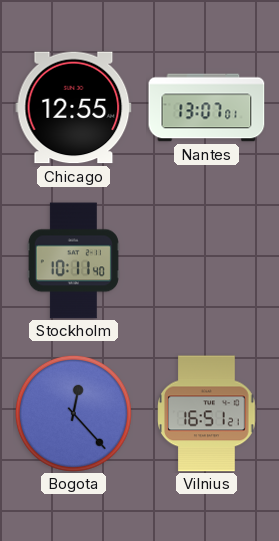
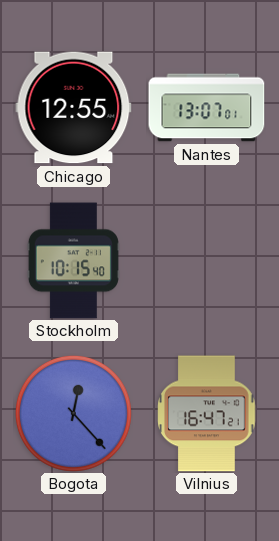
Stockholm: 10:11 -> 10:15 (73, 261)
Vilnius: 16:51 -> 16:47 (207, 414)
